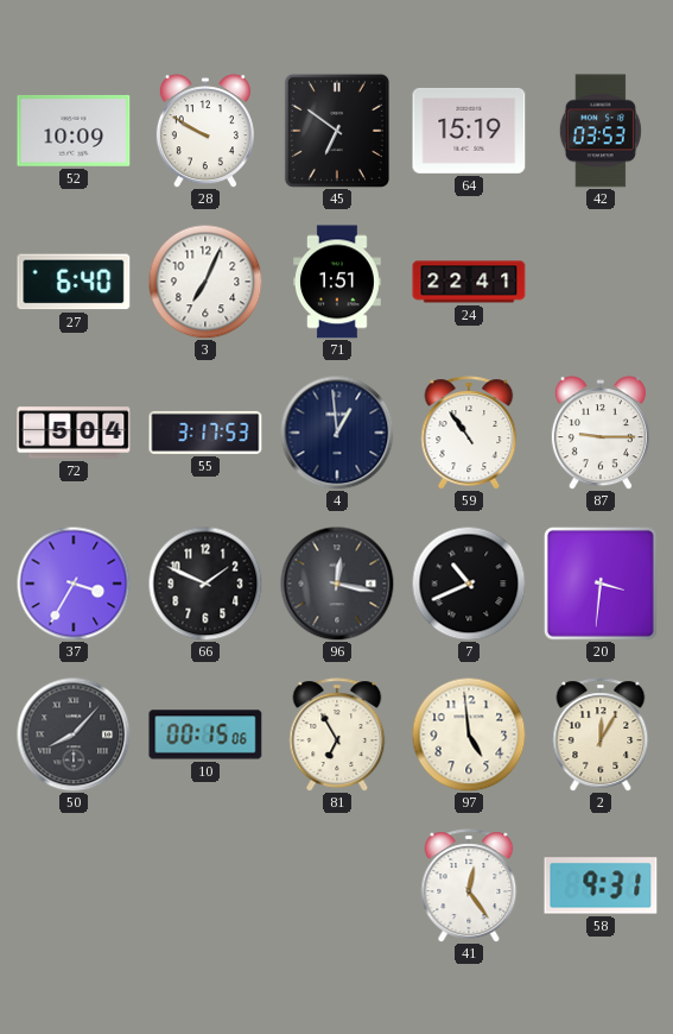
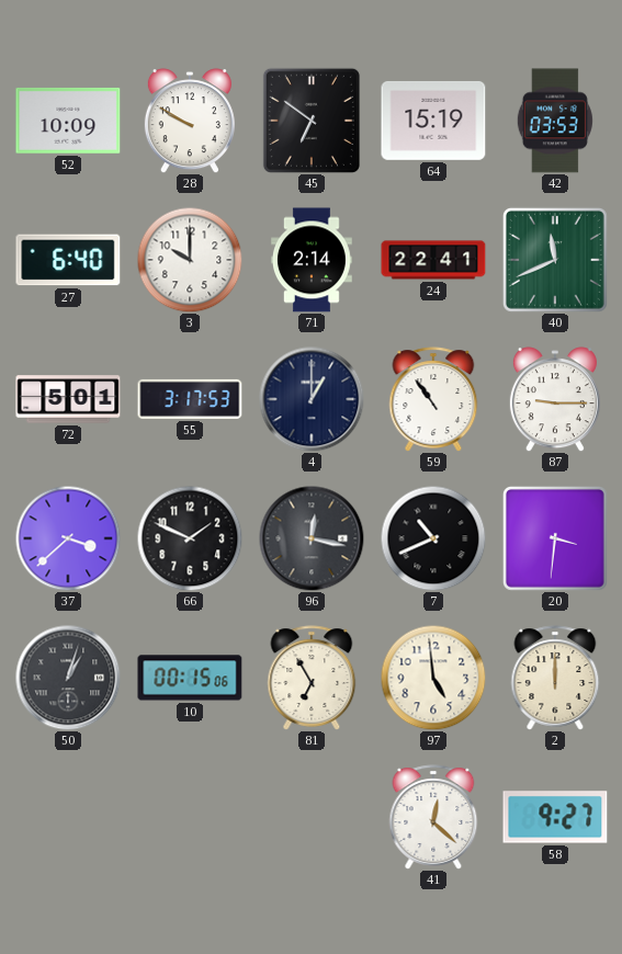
3: 7:04 -> 10:00 (190, 260)
71: 1:51 -> 2:14 (313, 260)
40: none -> 11:41 (555, 260)
72: 5:04 -> 5:01 (68, 399)
4: 12:59 -> 1:00 (312, 399)
37: 3:35 -> 3:38 (68, 538)
50: 8:07 -> 1:03 (68, 678)
2: 12:05 -> 12:00 (555, 678)
41: 12:24 -> 12:22 (433, 817)
58: 9:31 -> 9:27 (555, 817)
